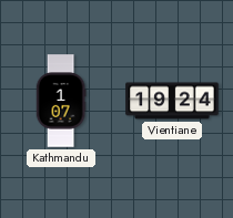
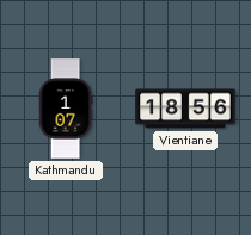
Vientiane: 19:24 -> 18:56 (185, 109)
